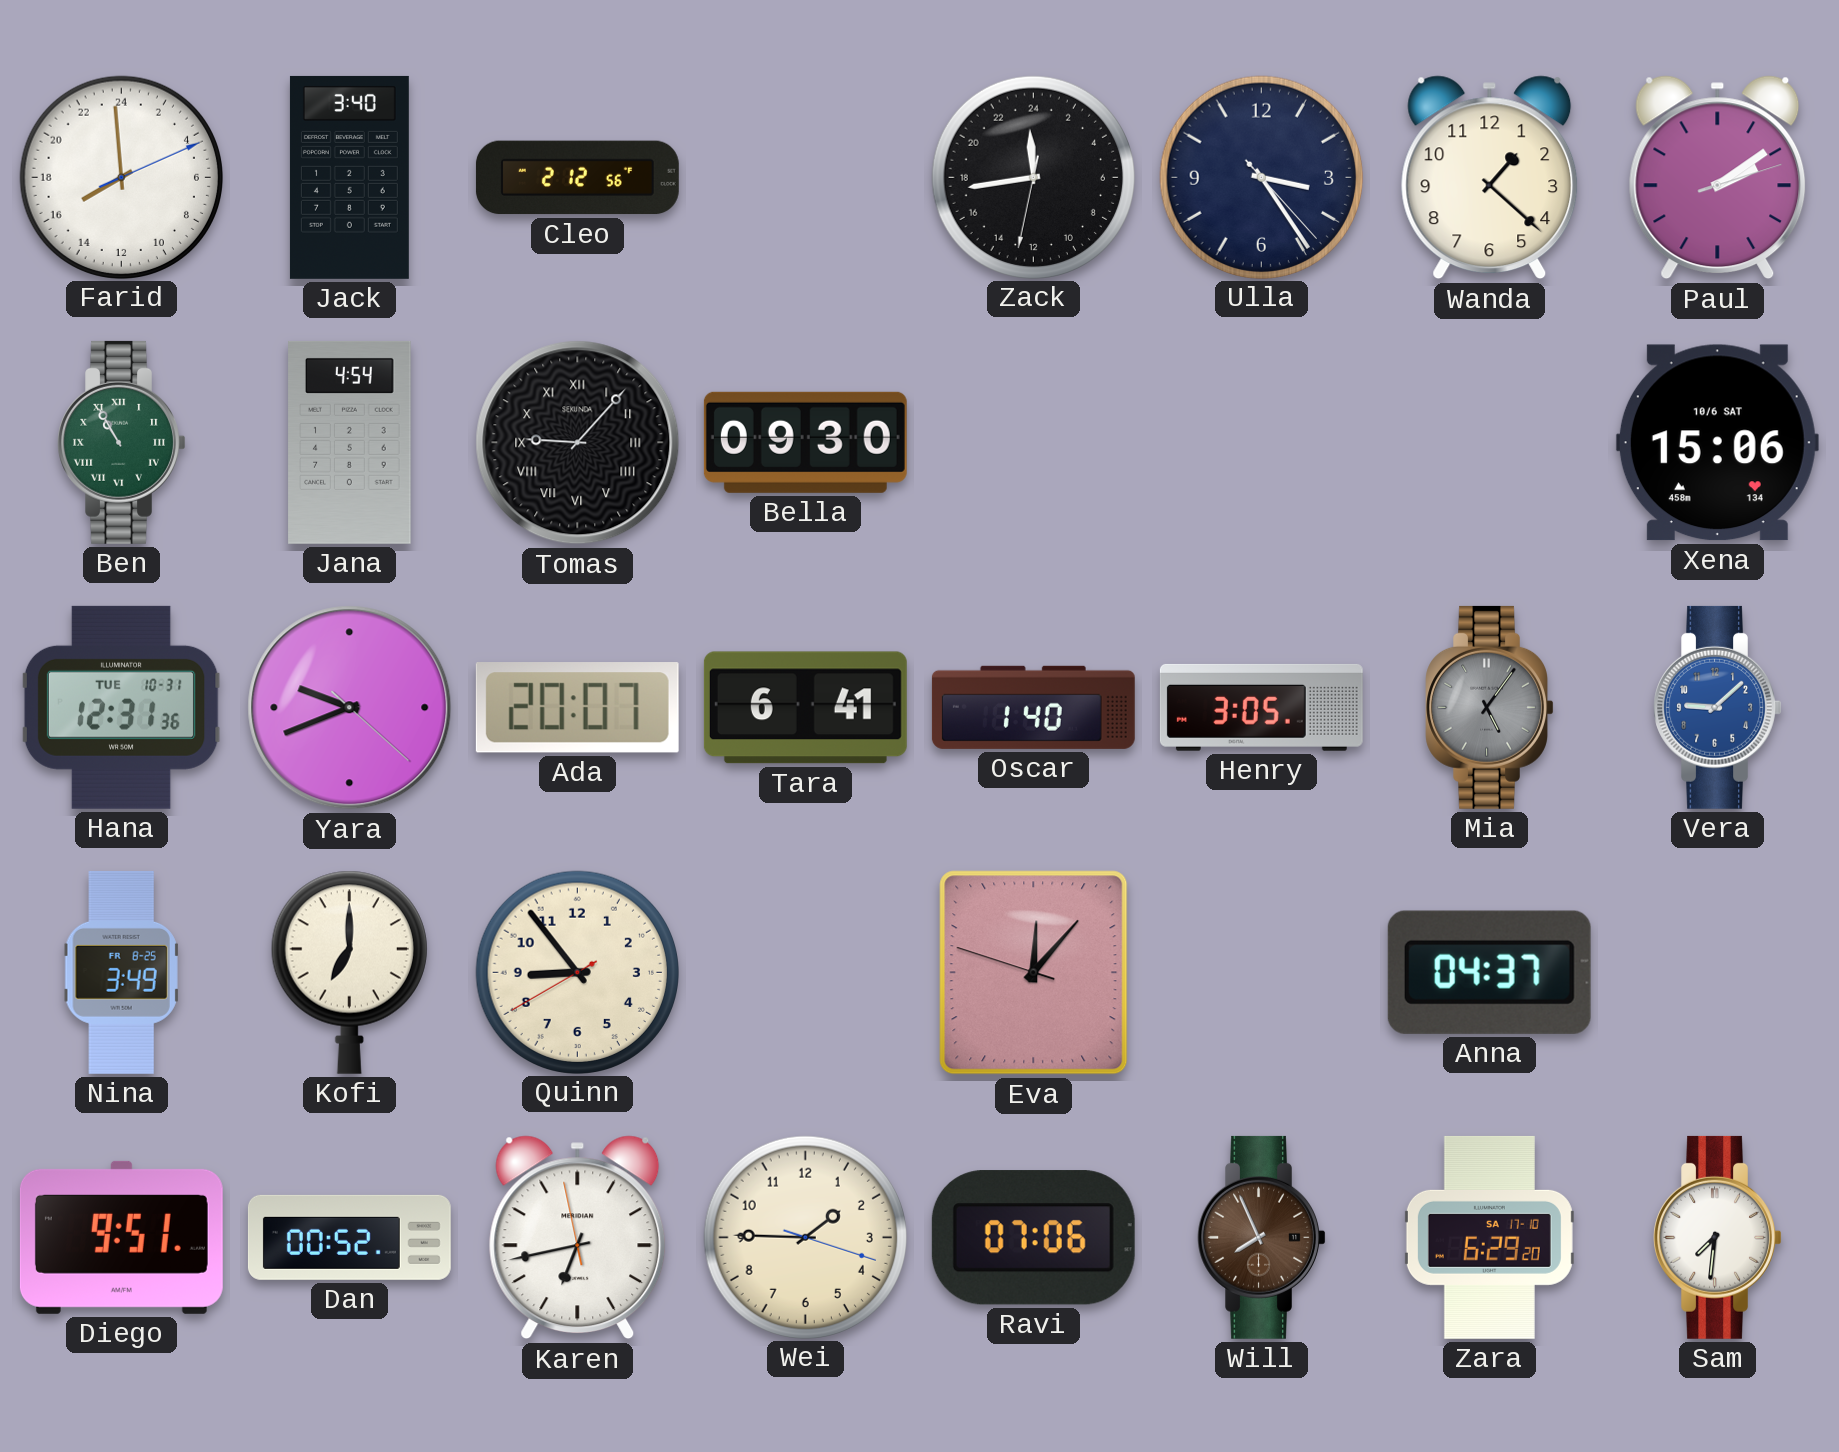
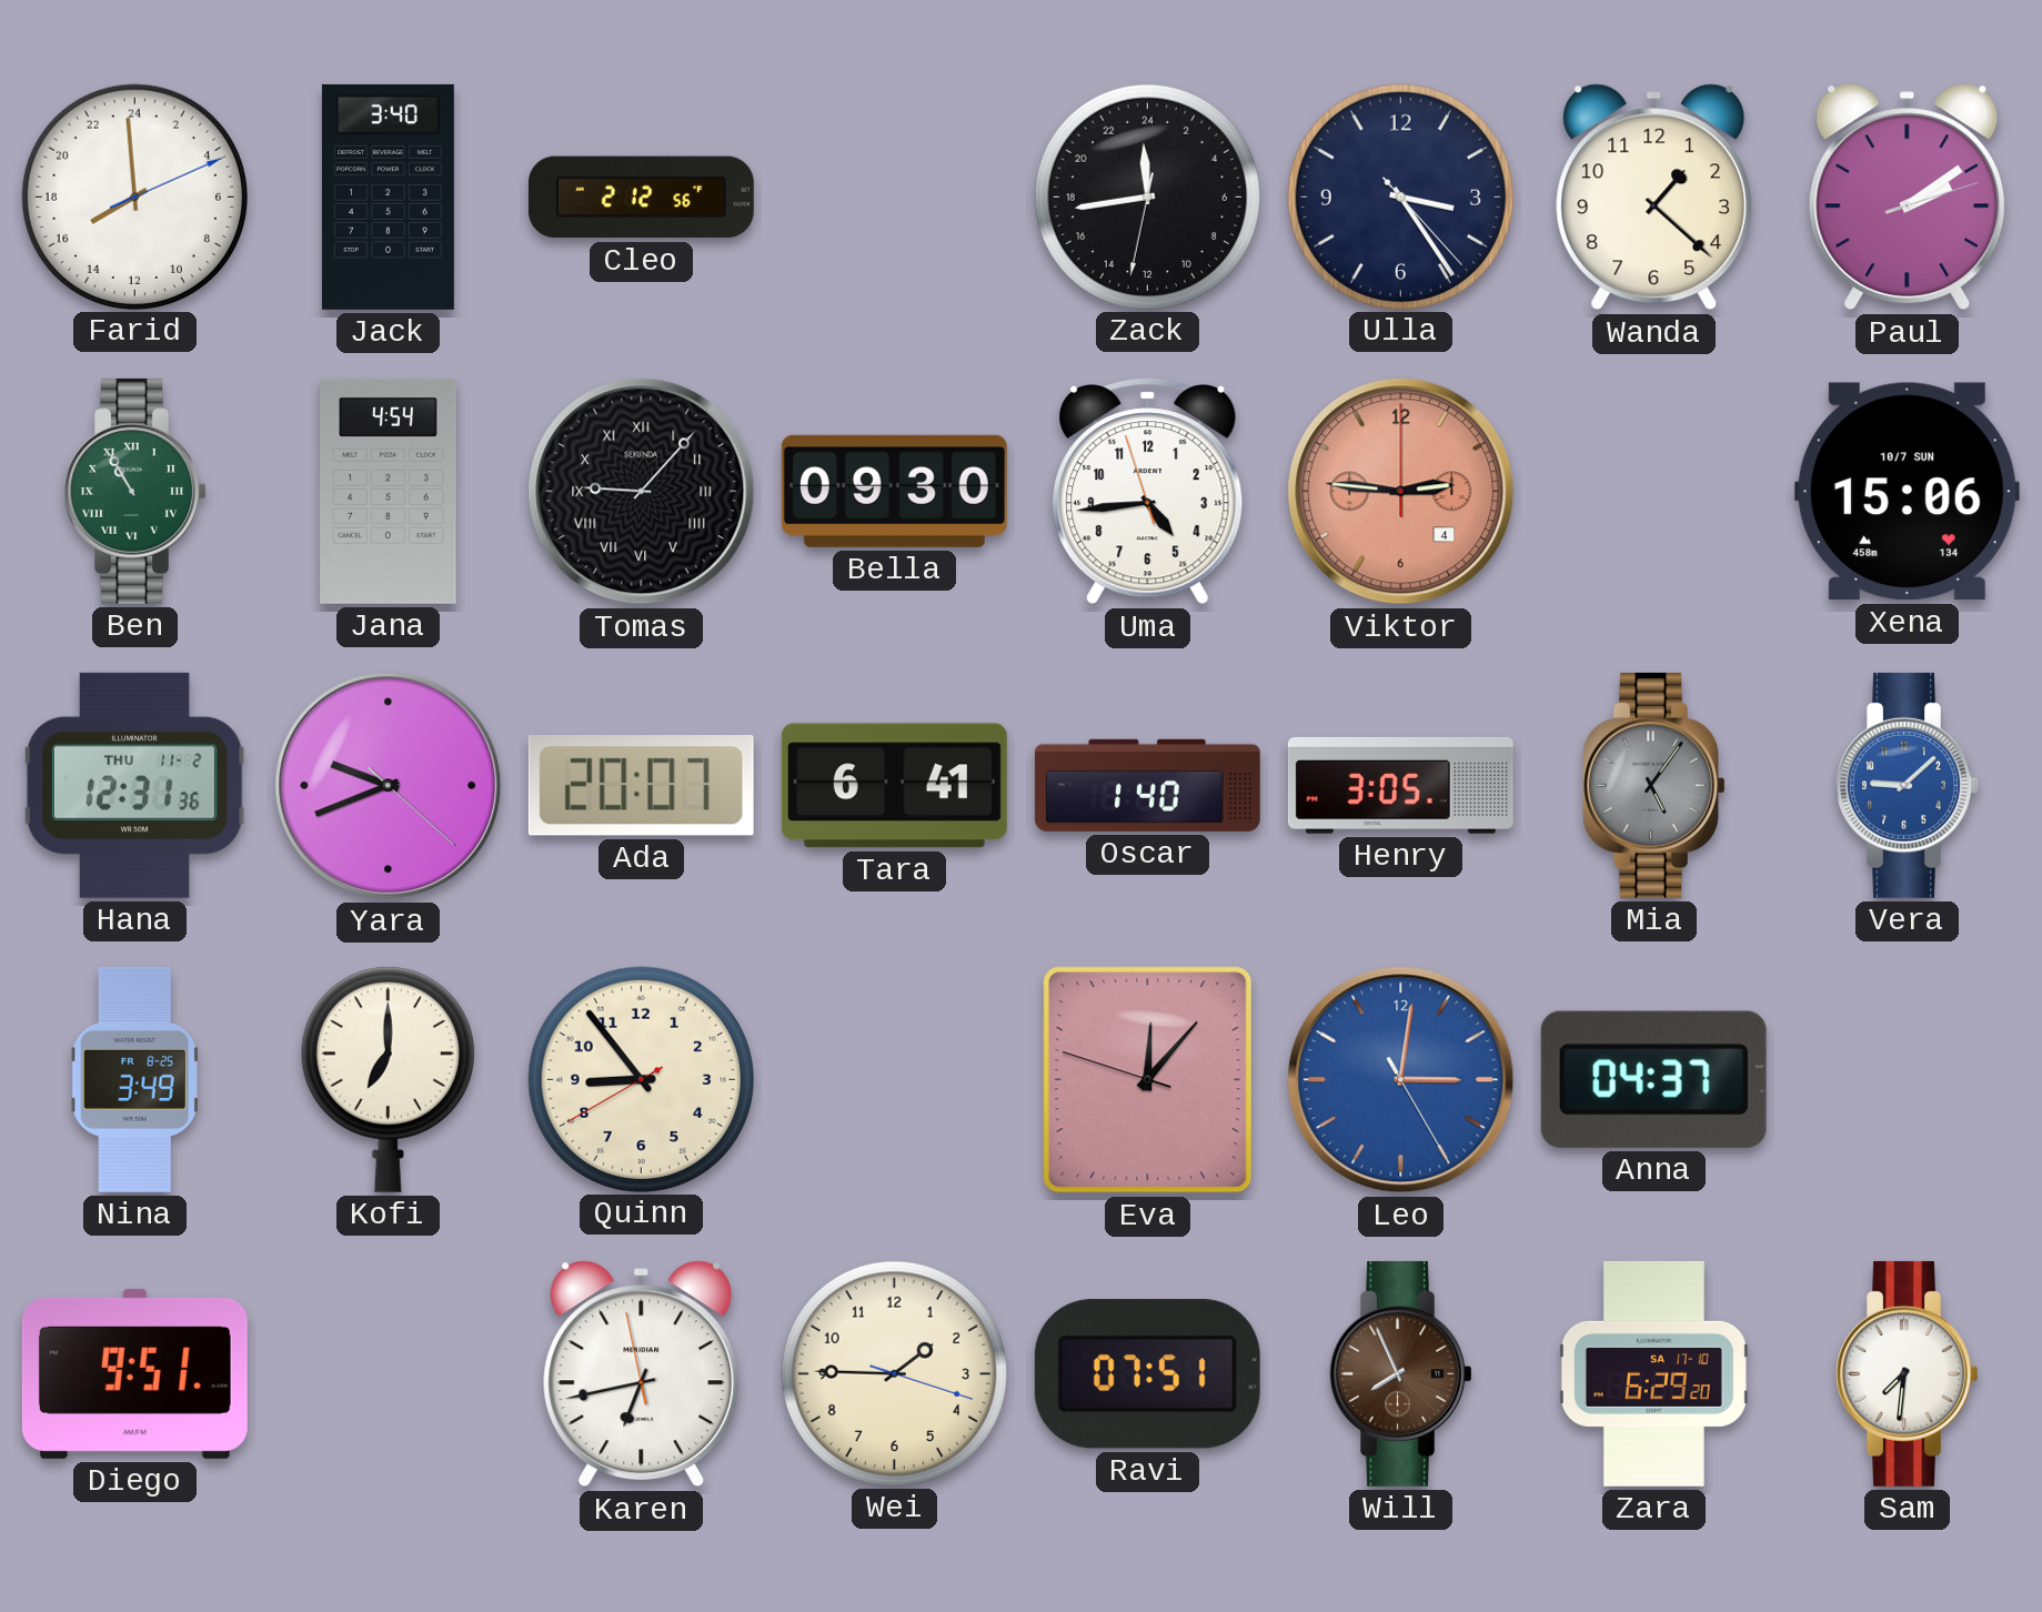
Uma: none -> 4:43 (1148, 492)
Viktor: none -> 2:46 (1401, 492)
Xena date: 10/6 SAT -> 10/7 SUN (1907, 492)
Hana date: TUE 10-31 -> THU 11-2 (134, 785)
Leo: none -> 3:01 (1401, 1080)
Dan: 00:52 -> none (349, 1237)
Ravi: 07:06 -> 07:51 (1147, 1374)
